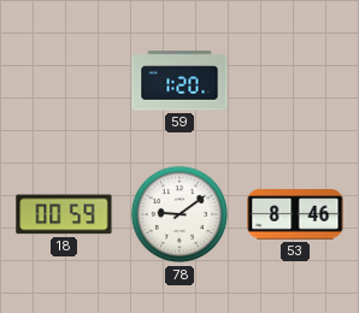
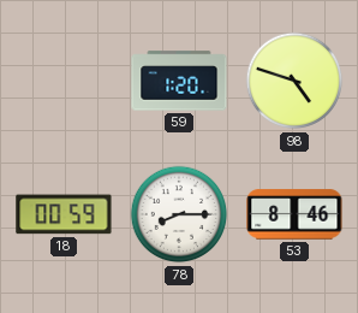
98: none -> 4:48 (294, 81)
78: 9:09 -> 8:15 (179, 214)
